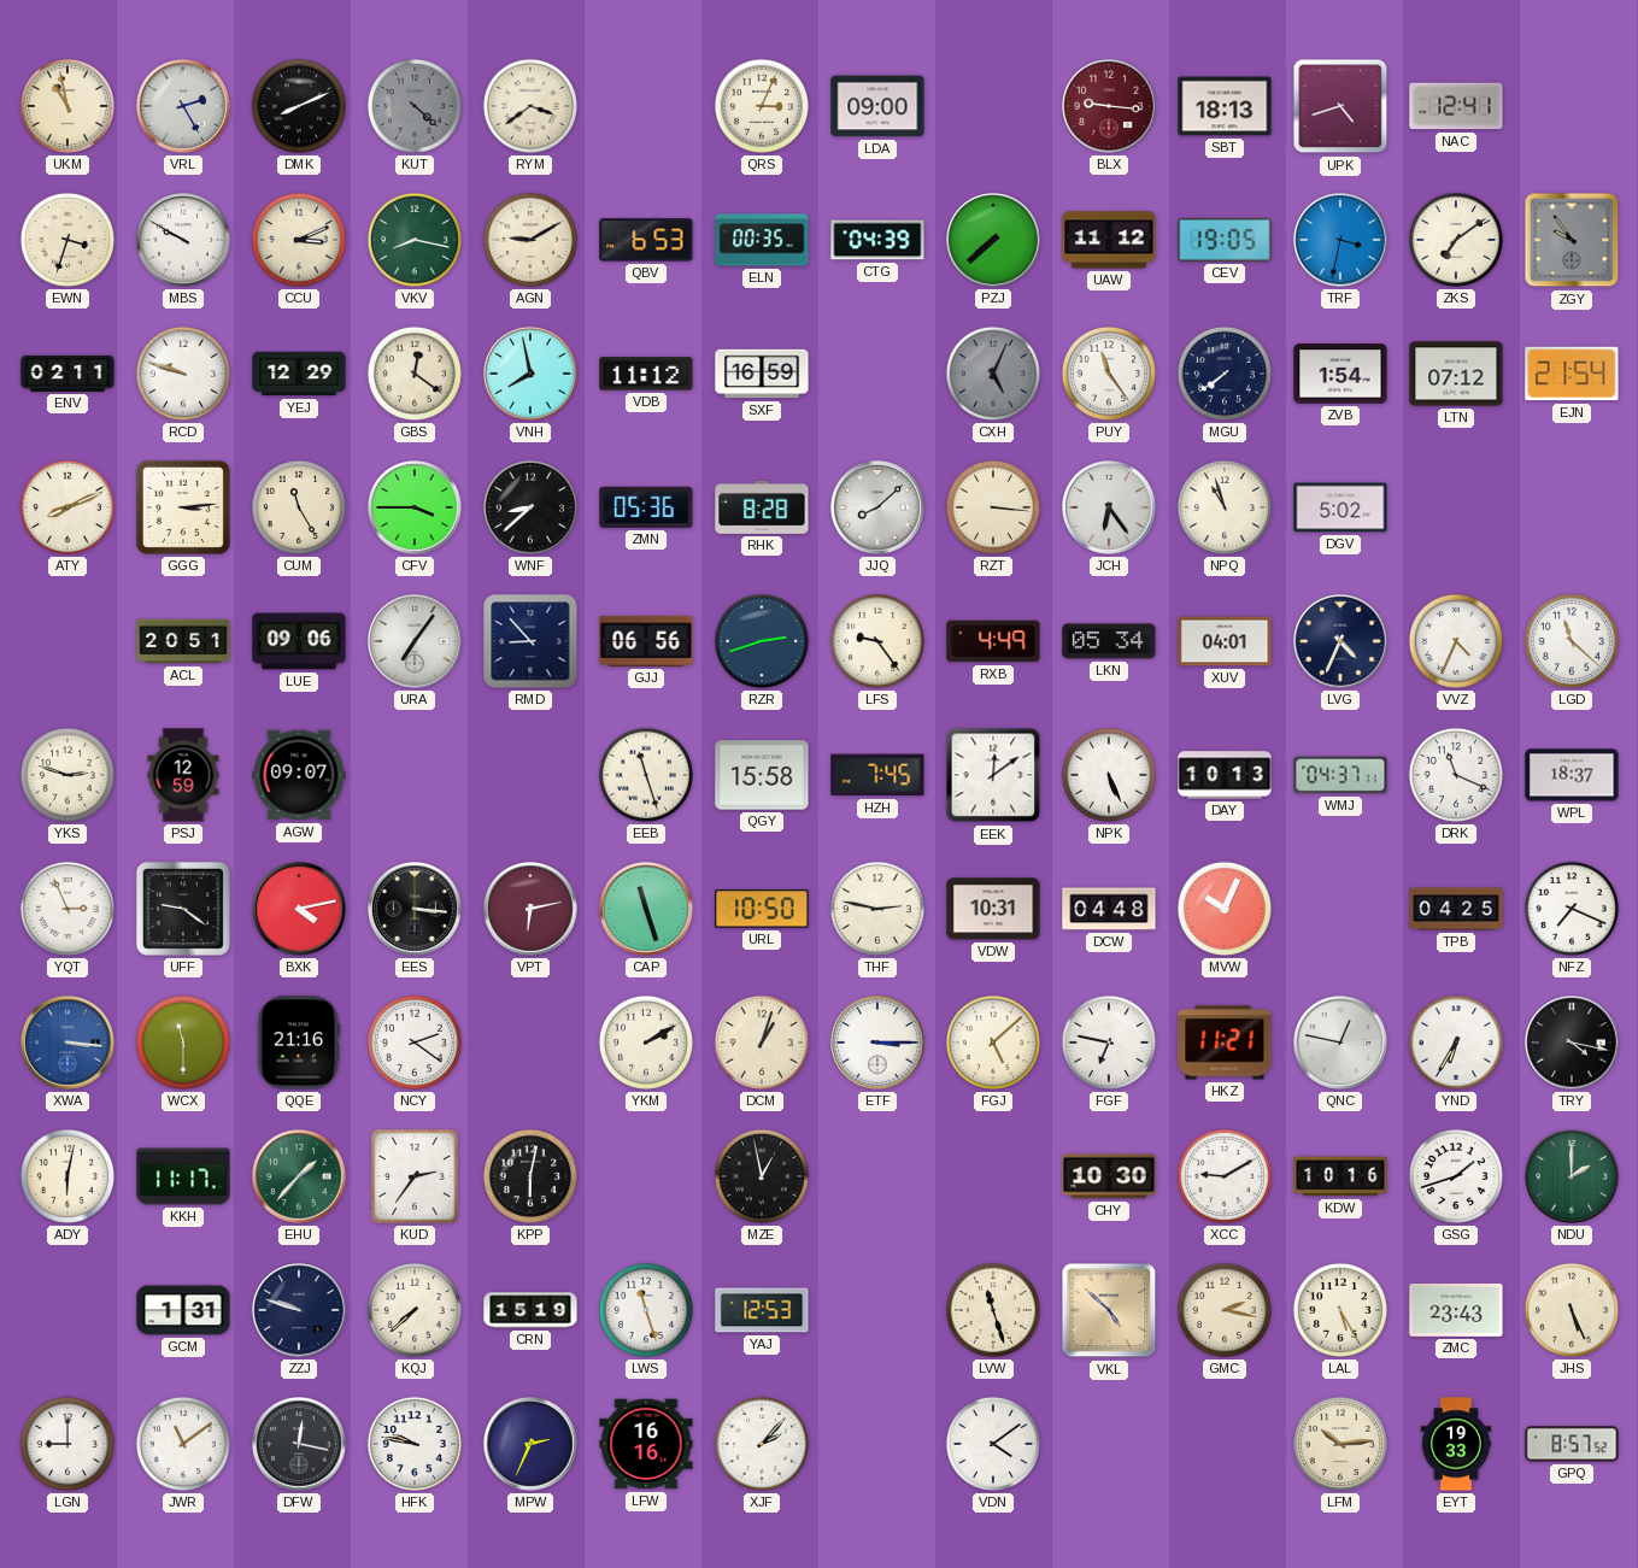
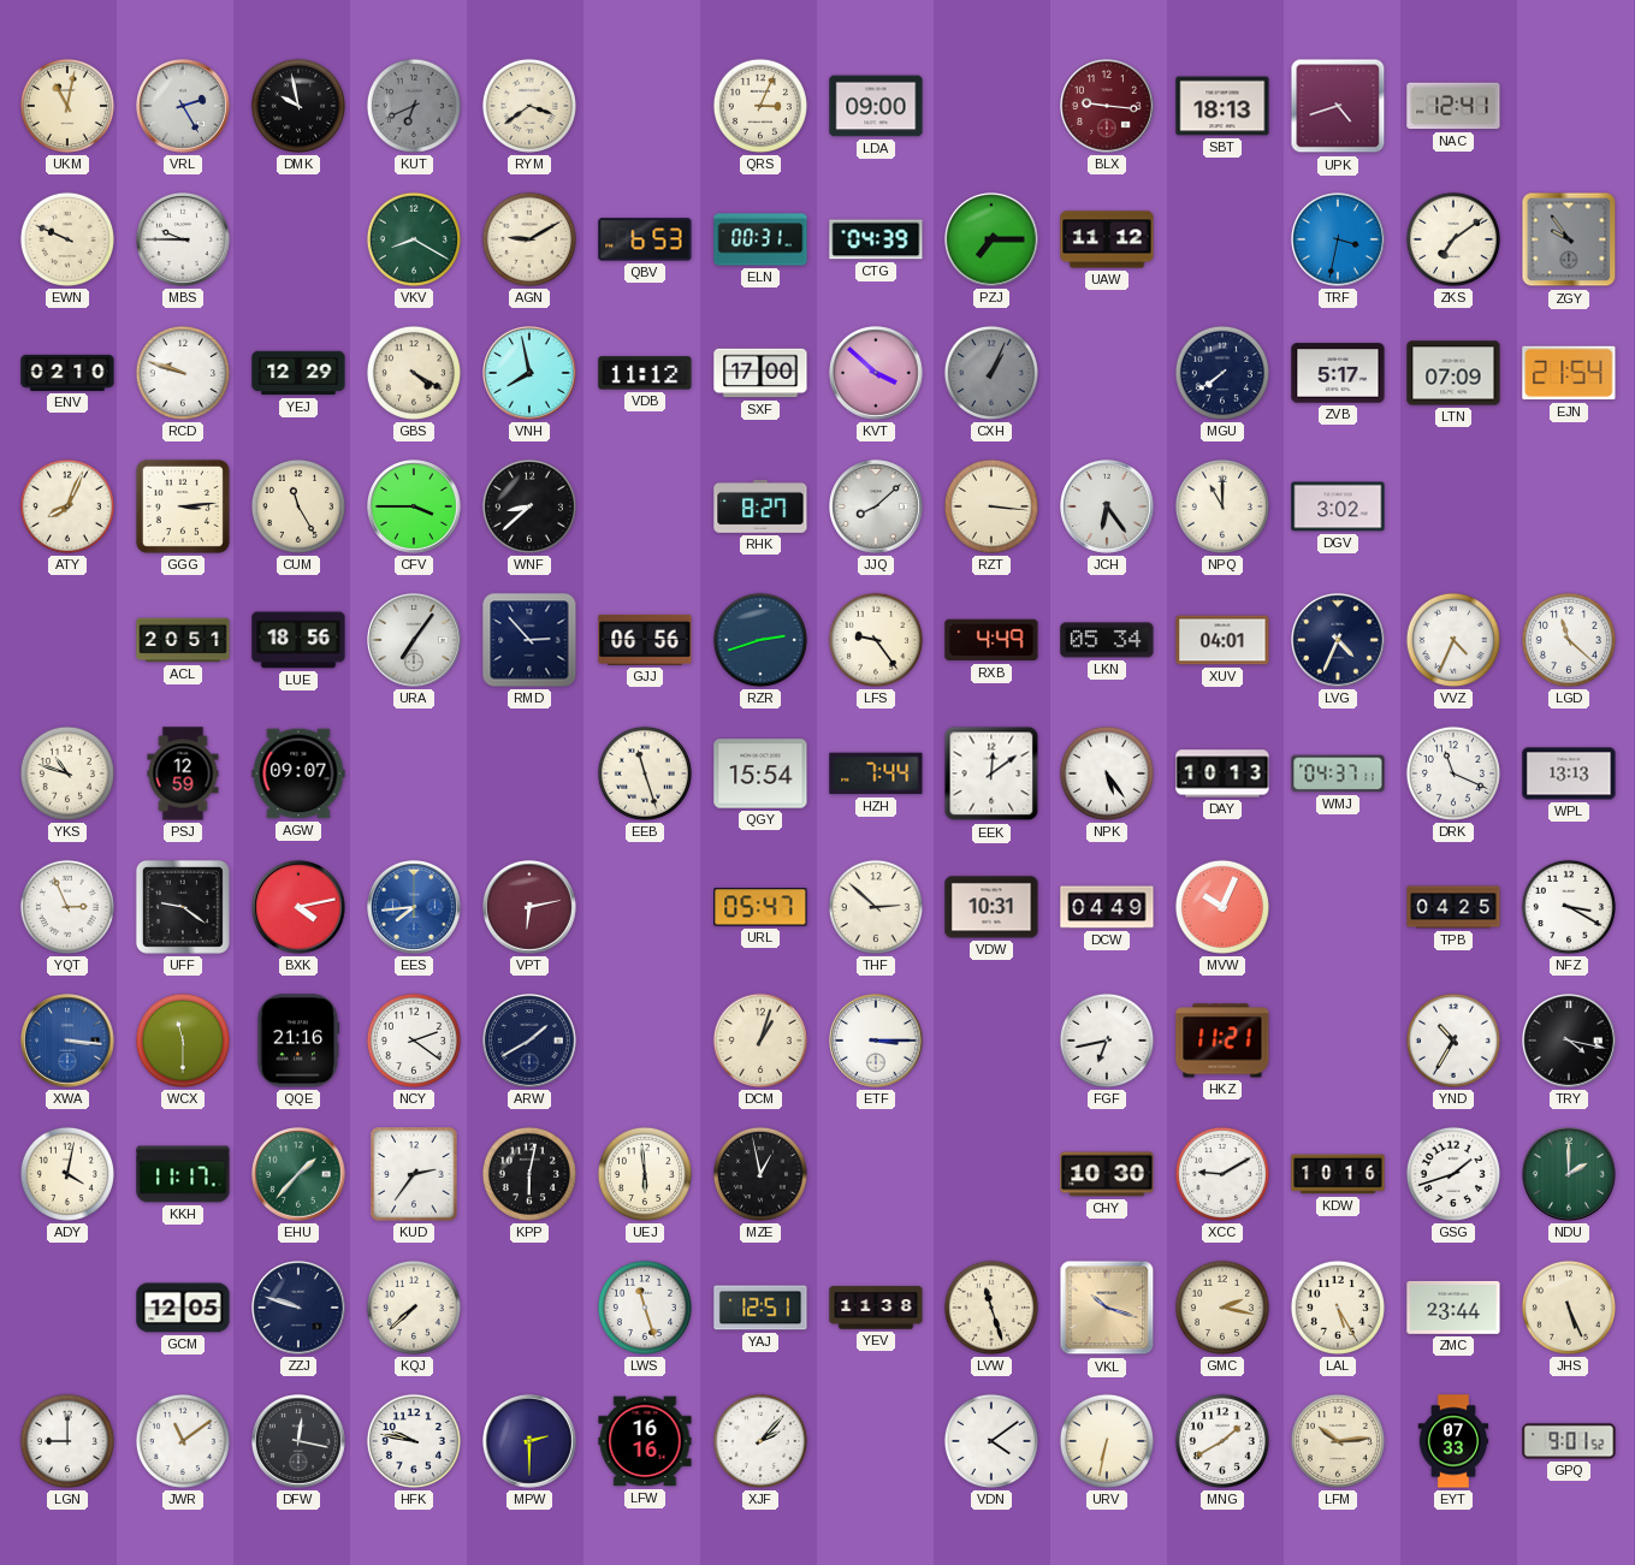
UKM: 10:58 -> 11:02 (67, 106)
DMK: 8:11 -> 9:58 (298, 106)
KUT: 4:22 -> 6:41 (414, 106)
EWN: 3:33 -> 9:49 (67, 239)
MBS: 9:50 -> 9:45 (184, 241)
CCU: 3:11 -> none (299, 240)
VKV: 8:17 -> 8:20 (414, 239)
ELN: 00:35 -> 00:31 (760, 239)
PZJ: 7:38 -> 7:15 (993, 241)
CEV: 19:05 -> none (1225, 240)
ENV: 02:11 -> 02:10 (67, 373)
GBS: 12:21 -> 4:20 (414, 373)
SXF: 16:59 -> 17:00 (760, 373)
KVT: none -> 3:52 (877, 374)
CXH: 5:04 -> 1:04 (991, 373)
PUY: 11:24 -> none (1109, 374)
ZVB: 1:54 -> 5:17 (1338, 373)
LTN: 07:12 -> 07:09 (1453, 373)
ATY: 8:11 -> 8:04 (67, 506)
ZMN: 05:36 -> none (646, 507)
RHK: 8:28 -> 8:27 (760, 506)
NPQ: 10:57 -> 11:00 (1222, 506)
DGV: 5:02 -> 3:02 (1338, 506)
LUE: 09:06 -> 18:56 (298, 640)
RMD: 8:53 -> 2:53 (529, 640)
YKS: 2:48 -> 10:48 (67, 773)
QGY: 15:58 -> 15:54 (760, 773)
HZH: 7:45 -> 7:44 (876, 773)
NPK: 5:26 -> 5:24 (1107, 773)
WPL: 18:37 -> 13:13 (1569, 773)
EES: 3:16 -> 7:44 (415, 908)
EES dial: black -> blue (415, 908)
CAP: 11:27 -> none (647, 910)
URL: 10:50 -> 05:47 (760, 907)
THF: 2:47 -> 2:52 (876, 907)
DCW: 04:48 -> 04:49 (1107, 907)
NFZ: 7:19 -> 3:20 (1569, 907)
ARW: none -> 1:40 (531, 1042)
YKM: 2:10 -> none (646, 1043)
FGJ: 5:08 -> none (993, 1043)
FGF: 6:47 -> 6:43 (1107, 1041)
QNC: 12:47 -> none (1341, 1044)
YND: 6:35 -> 10:35 (1453, 1041)
ADY: 6:02 -> 4:02 (67, 1174)
UEJ: none -> 5:59 (645, 1174)
GCM: 1:31 -> 12:05 (183, 1308)
CRN: 15:19 -> none (530, 1310)
YAJ: 12:53 -> 12:51 (760, 1308)
YEV: none -> 11:38 (876, 1308)
VKL: 4:52 -> 10:18 (1107, 1308)
ZMC: 23:43 -> 23:44 (1453, 1308)
MPW: 2:34 -> 2:30 (531, 1442)
URV: none -> 6:32 (1107, 1441)
MNG: none -> 1:40 (1222, 1441)
EYT: 19:33 -> 07:33 (1453, 1441)
GPQ: 8:57 -> 9:01 (1569, 1441)
